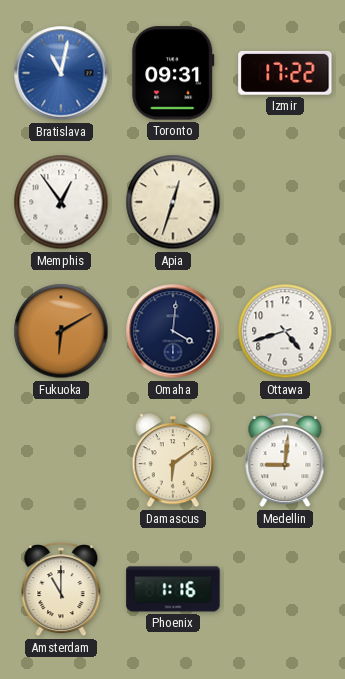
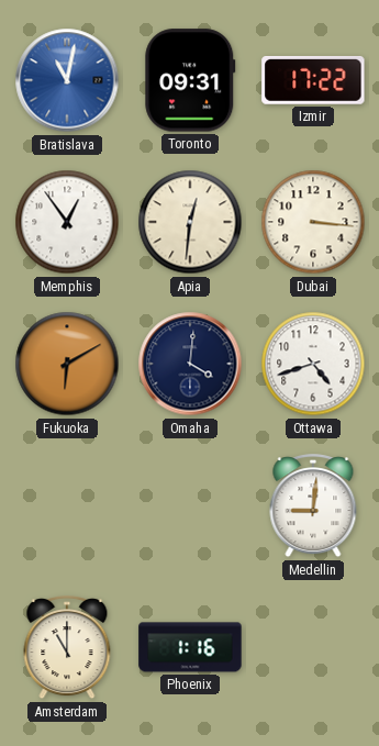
Apia: 12:33 -> 12:31 (190, 222)
Dubai: none -> 3:16 (313, 222)
Damascus: 6:09 -> none (173, 461)
